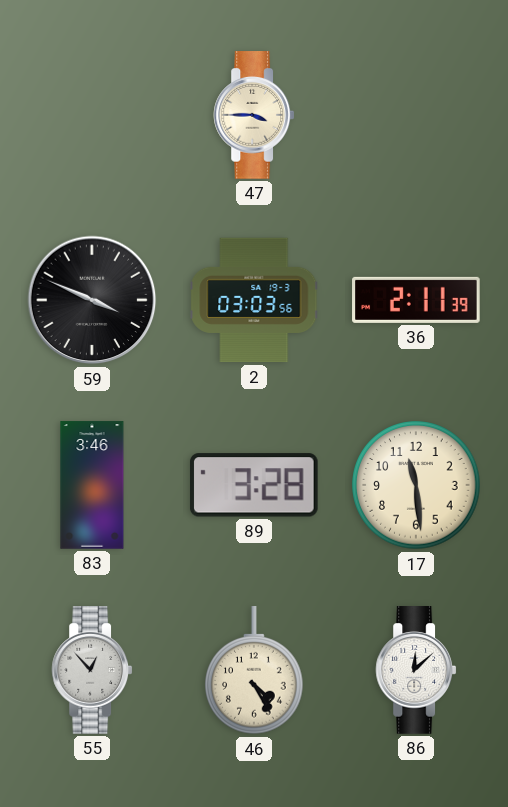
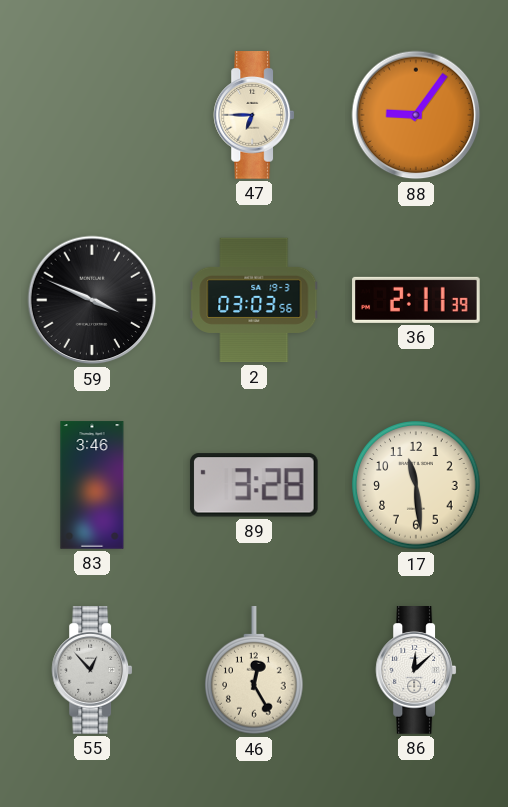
47: 3:45 -> 6:45 (254, 115)
88: none -> 9:06 (416, 115)
46: 4:25 -> 12:25 (255, 671)
